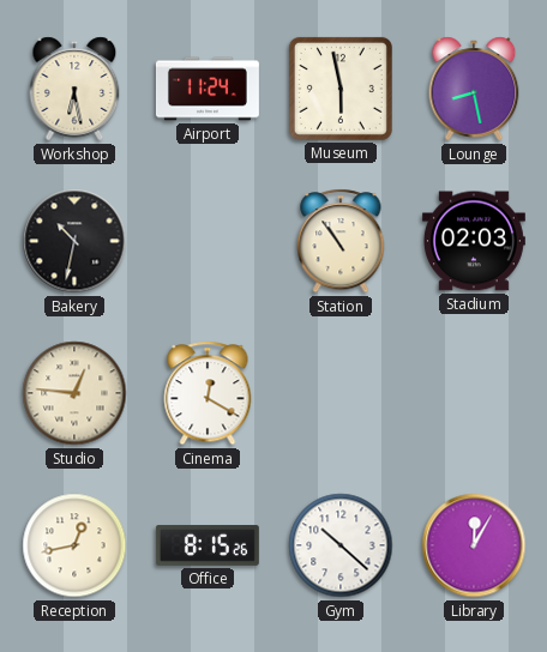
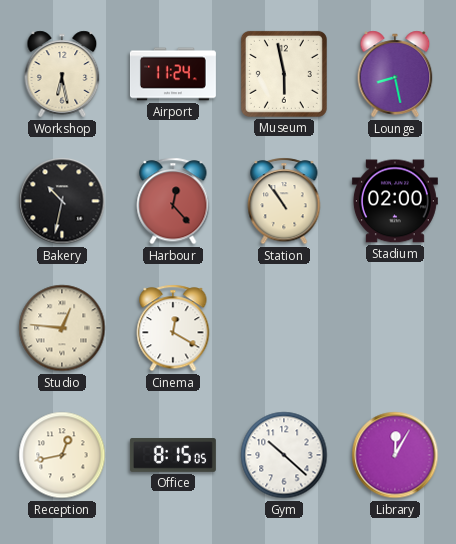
Harbour: none -> 12:23 (173, 201)
Stadium: 02:03 -> 02:00 (395, 201)
Office: 8:15:26 -> 8:15:05 (173, 456)
